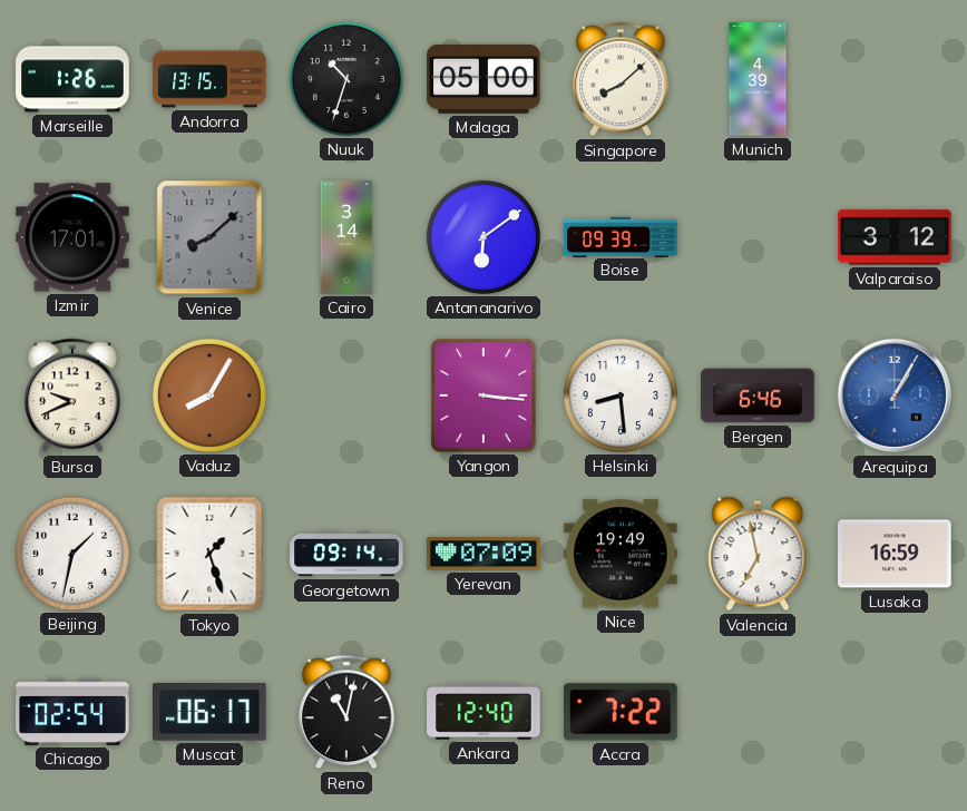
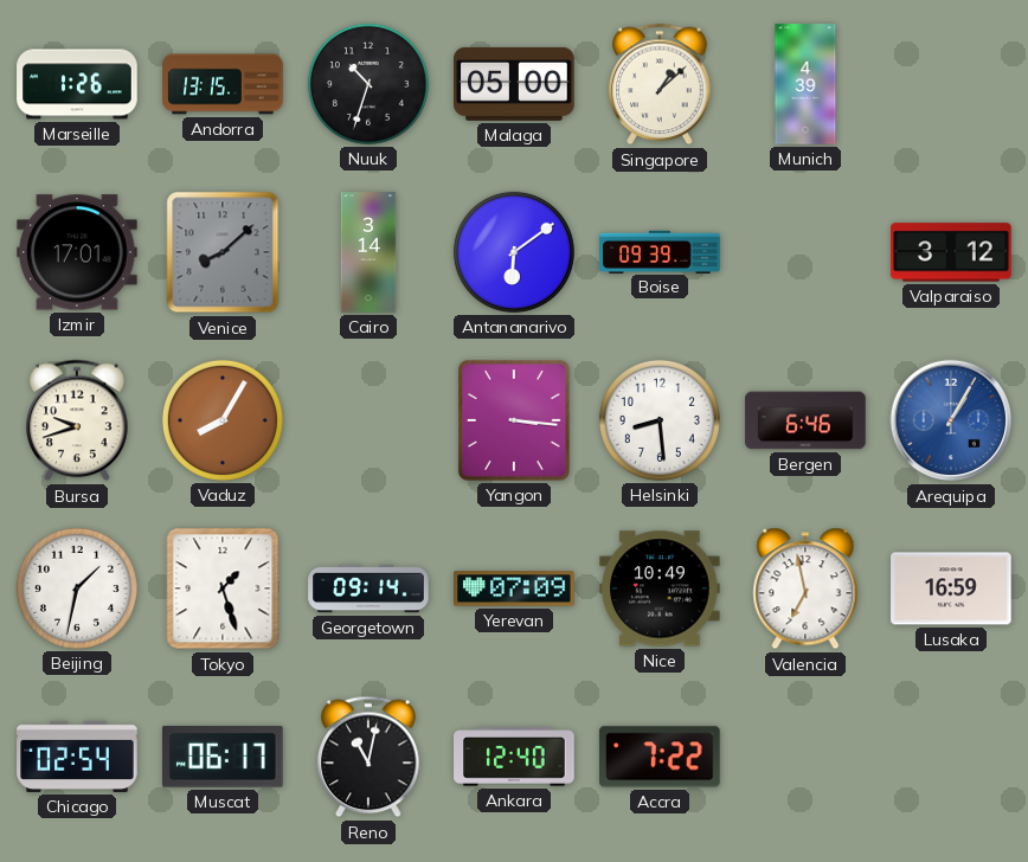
Singapore: 8:08 -> 1:08 (660, 84)
Bursa: 9:41 -> 9:42 (77, 420)
Nice: 19:49 -> 10:49 (660, 588)
